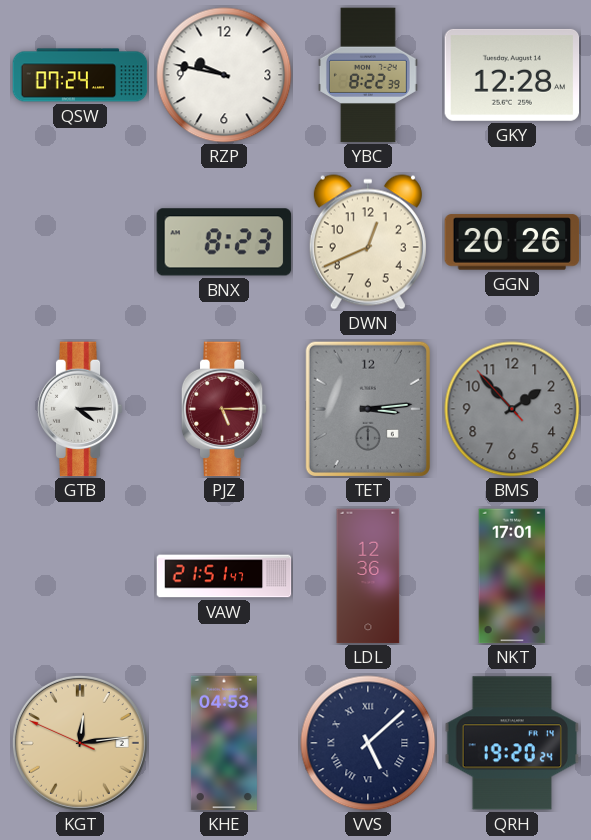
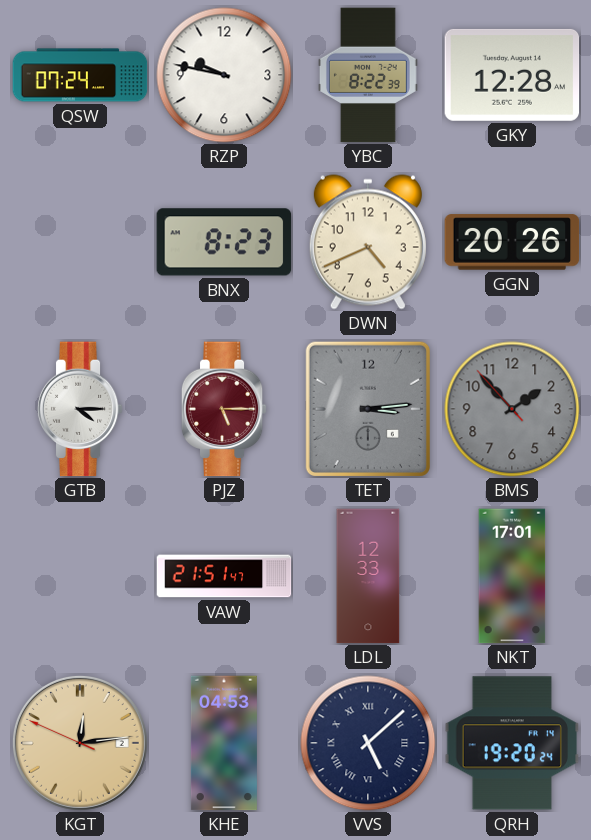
DWN: 12:41 -> 4:41 (368, 242)
LDL: 12:36 -> 12:33 (368, 576)
